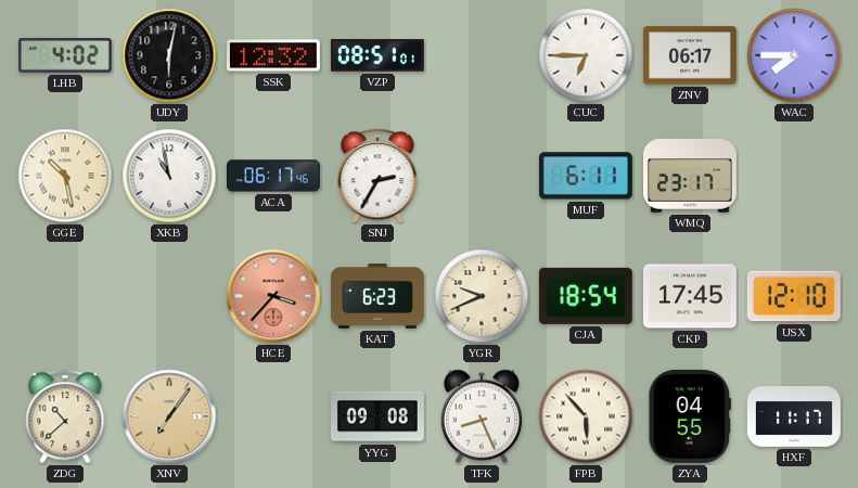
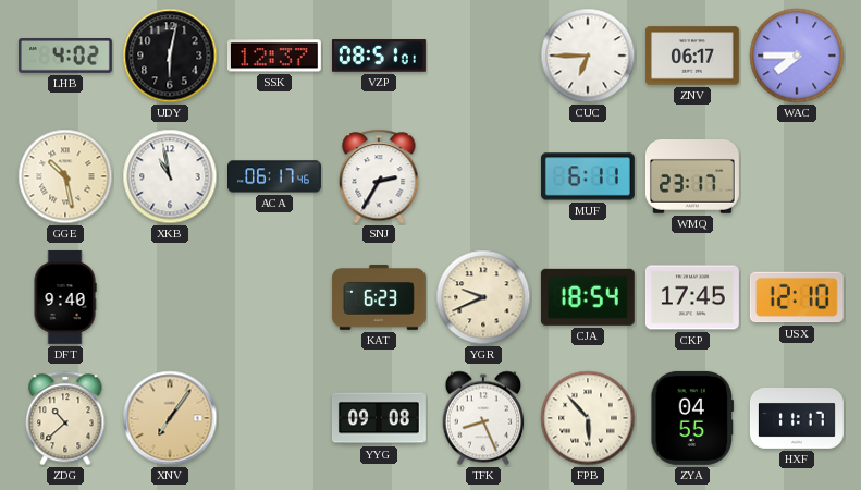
SSK: 12:32 -> 12:37 (274, 56)
DFT: none -> 9:40 (65, 297)
HCE: 3:37 -> none (273, 296)
